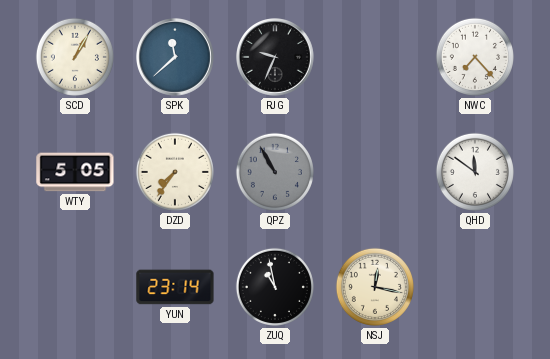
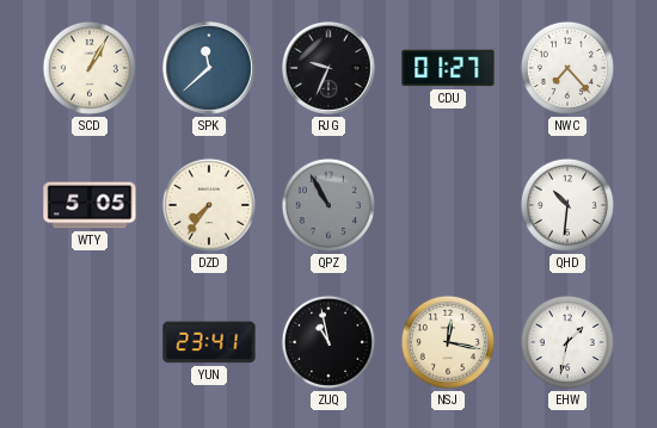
CDU: none -> 01:27 (448, 68)
QHD: 11:51 -> 10:31 (567, 205)
YUN: 23:14 -> 23:41 (209, 342)
EHW: none -> 1:32 (567, 342)
